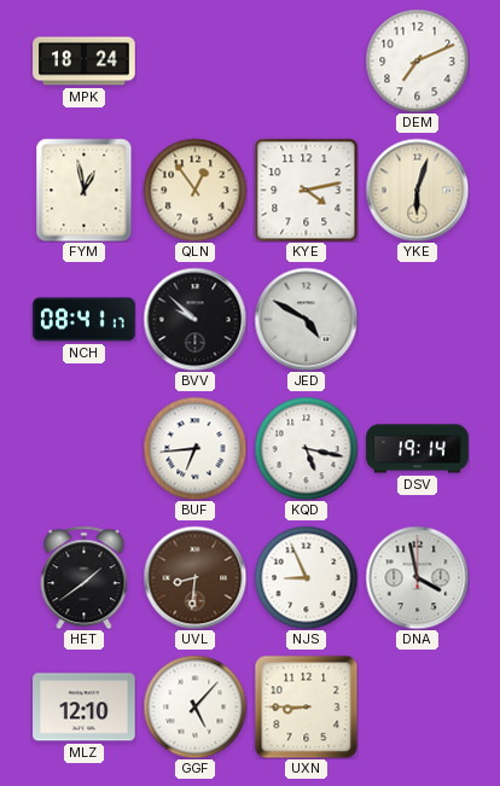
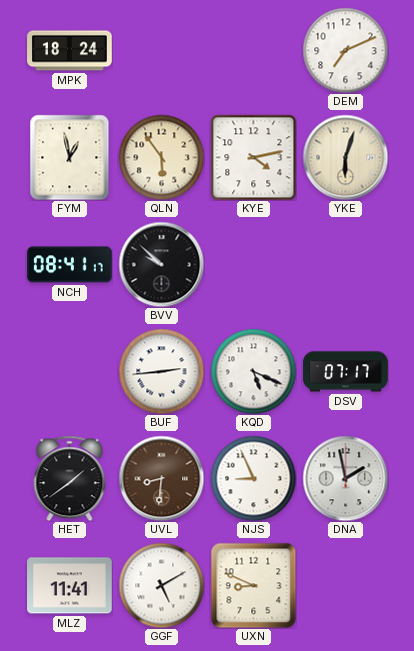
QLN: 12:54 -> 5:54 (161, 157)
JED: 4:50 -> none (306, 319)
BUF: 6:44 -> 2:44 (161, 371)
KQD: 5:17 -> 5:19 (253, 371)
DSV: 19:14 -> 07:17 (346, 372)
DNA: 3:58 -> 1:58 (345, 478)
MLZ: 12:10 -> 11:41 (70, 586)
GGF: 5:07 -> 5:10 (161, 585)
UXN: 8:45 -> 8:49 (253, 585)
